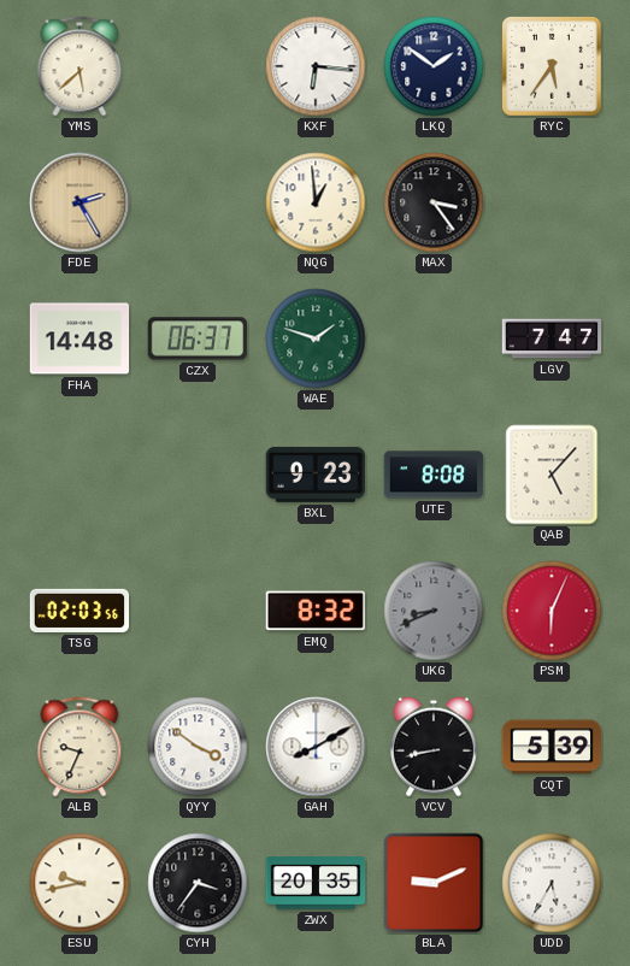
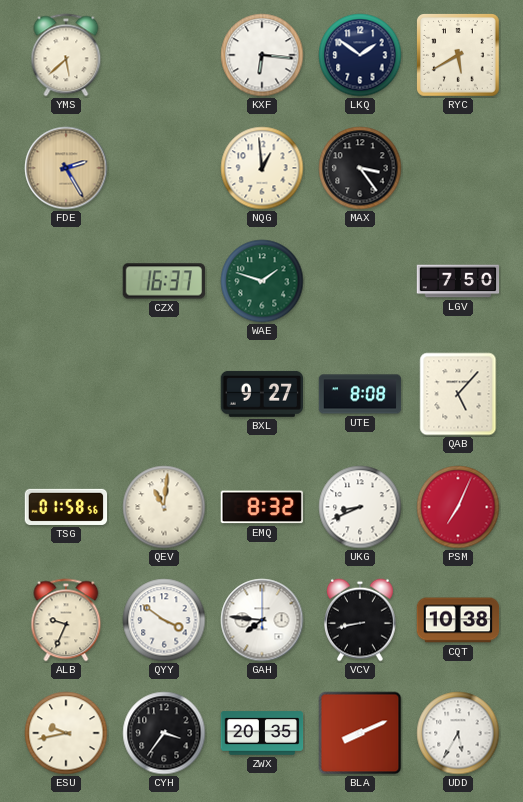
RYC: 5:36 -> 5:40 (458, 55)
FHA: 14:48 -> none (80, 338)
CZX: 06:37 -> 16:37 (164, 281)
LGV: 7:47 -> 7:50 (458, 281)
BXL: 9:23 -> 9:27 (261, 394)
TSG: 02:03 -> 01:58 (66, 507)
QEV: none -> 11:01 (164, 507)
UKG dial: grey -> white (360, 507)
PSM: 6:04 -> 7:04 (458, 507)
GAH: 8:10 -> 7:46 (262, 620)
CQT: 5:39 -> 10:38 (458, 620)
BLA: 9:11 -> 8:11 (360, 733)
